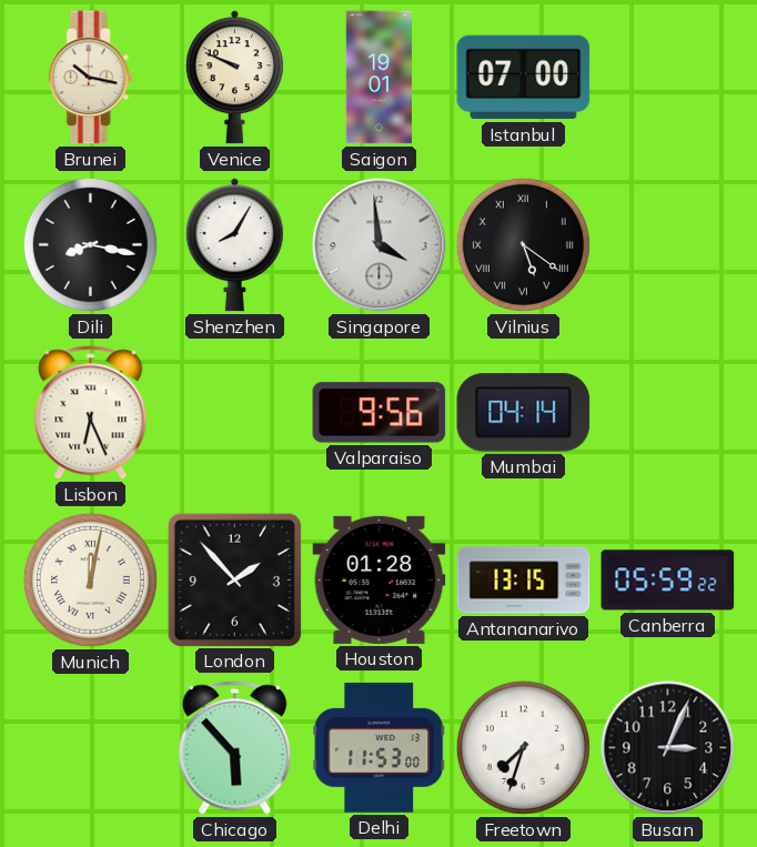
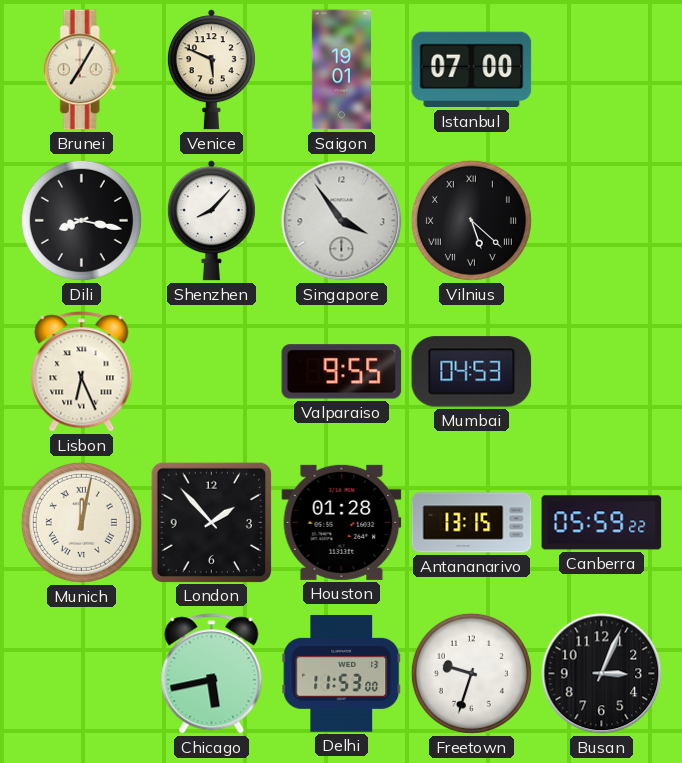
Brunei: 10:17 -> 7:05 (81, 70)
Venice: 9:49 -> 5:49 (211, 70)
Shenzhen: 8:05 -> 8:07 (211, 221)
Singapore: 3:59 -> 3:54 (342, 221)
Vilnius: 5:21 -> 5:22 (471, 220)
Valparaiso: 9:56 -> 9:55 (342, 372)
Mumbai: 04:14 -> 04:53 (472, 372)
Chicago: 5:53 -> 5:43 (212, 674)
Freetown: 7:33 -> 9:33 (471, 673)
